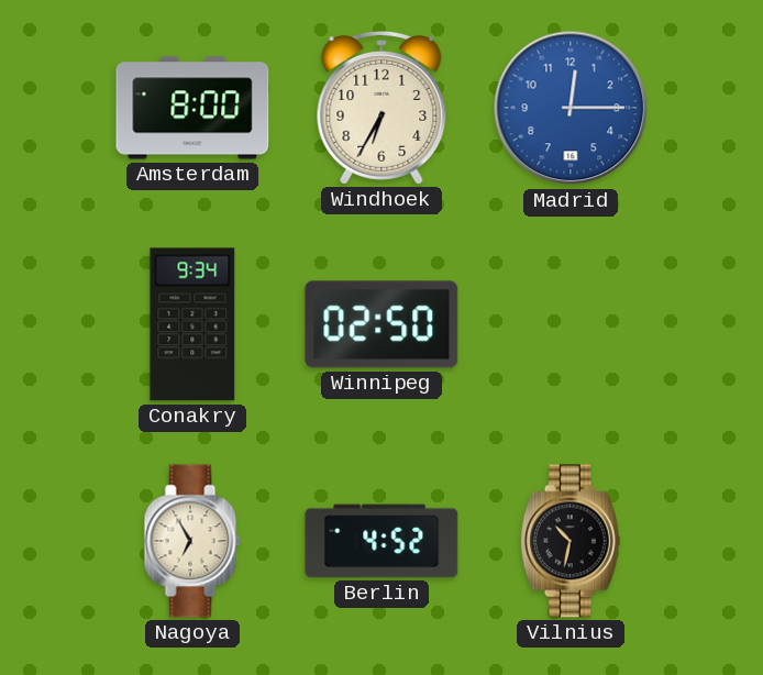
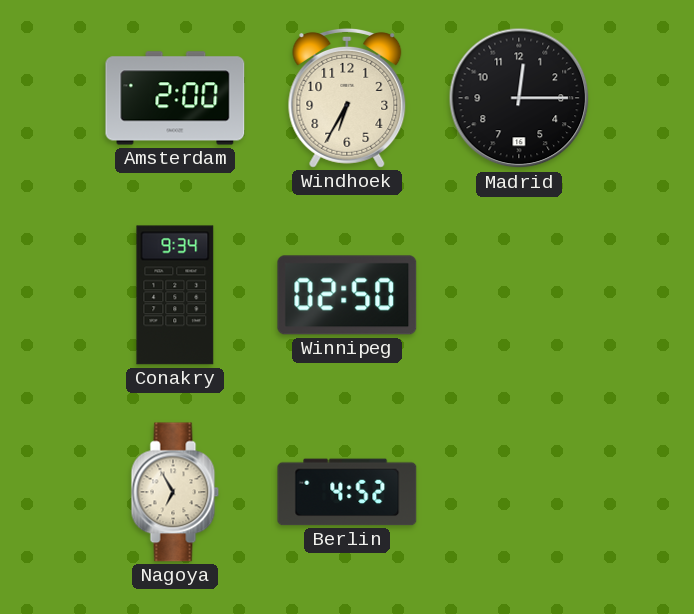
Amsterdam: 8:00 -> 2:00 (175, 98)
Madrid dial: blue -> black (519, 98)
Vilnius: 10:32 -> none (571, 541)
